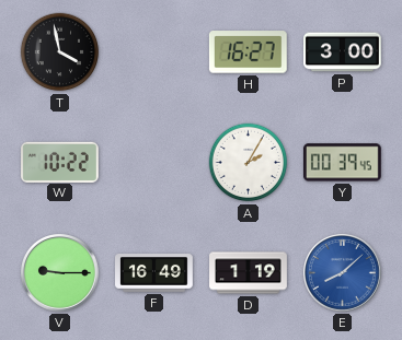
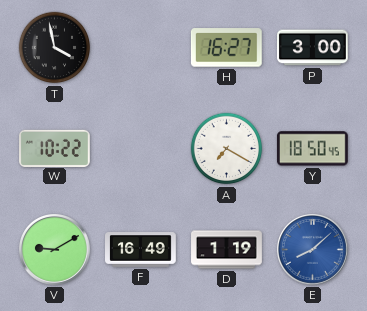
A: 2:05 -> 7:20 (227, 149)
Y: 00:39 -> 18:50 (312, 149)
V: 9:15 -> 9:10 (55, 250)
